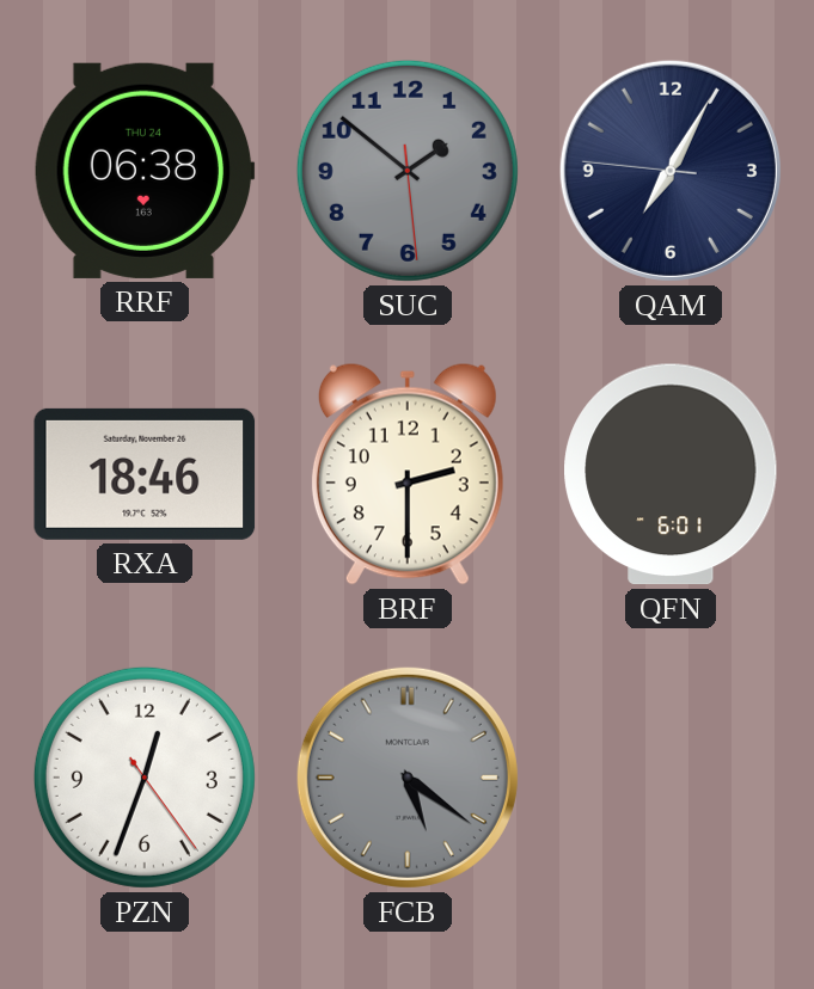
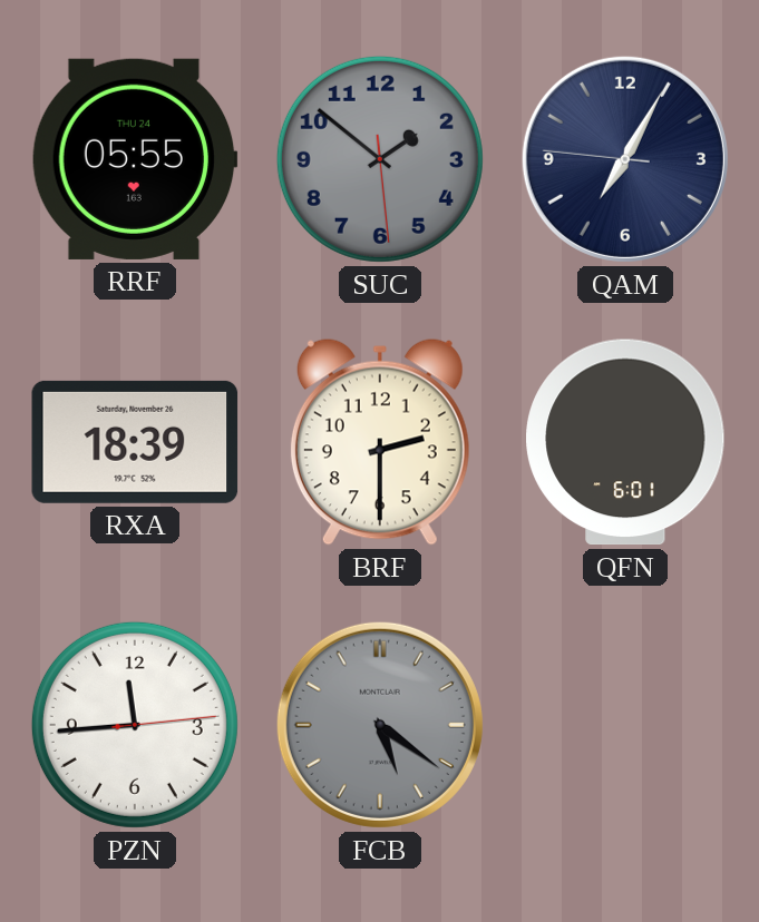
RRF: 06:38 -> 05:55 (135, 159)
RXA: 18:46 -> 18:39 (135, 442)
PZN: 12:33 -> 11:44 (135, 725)
